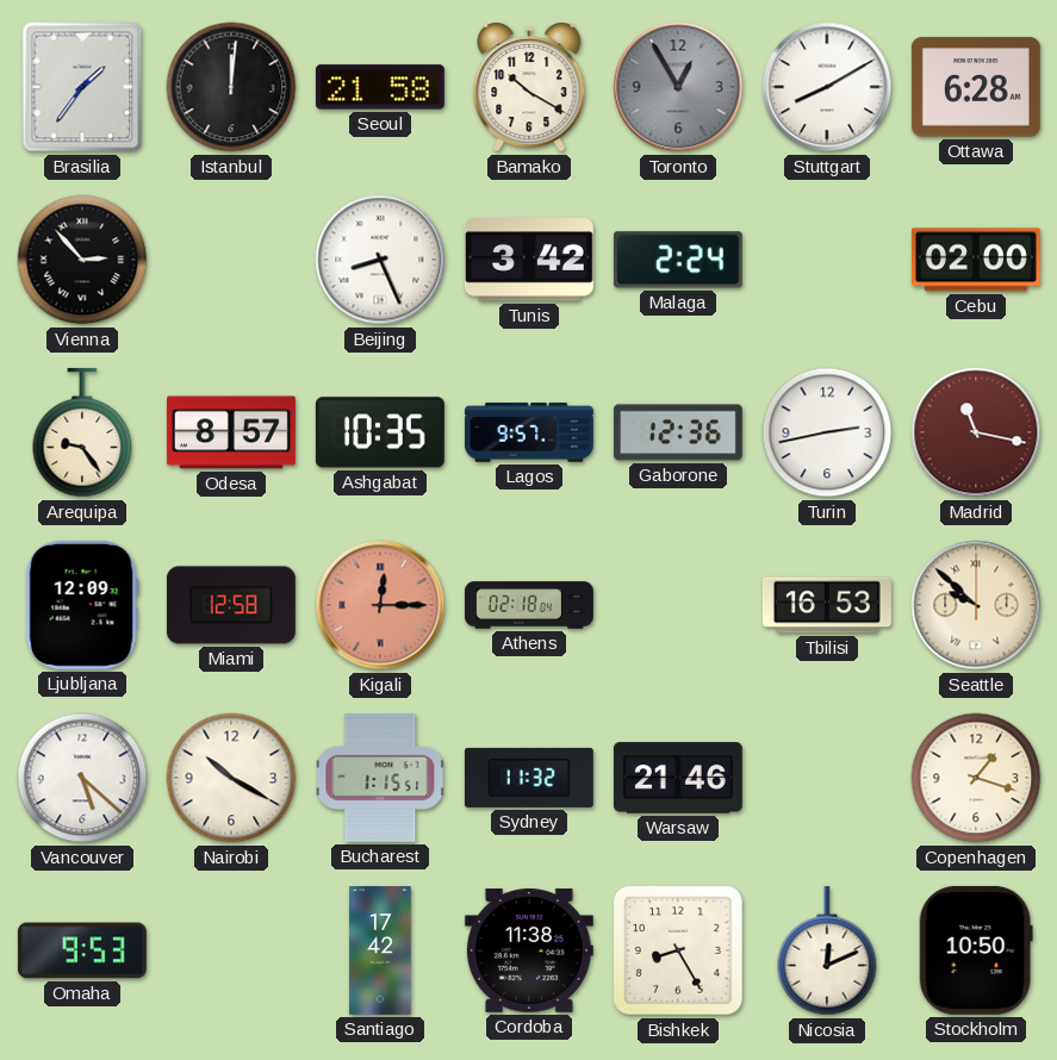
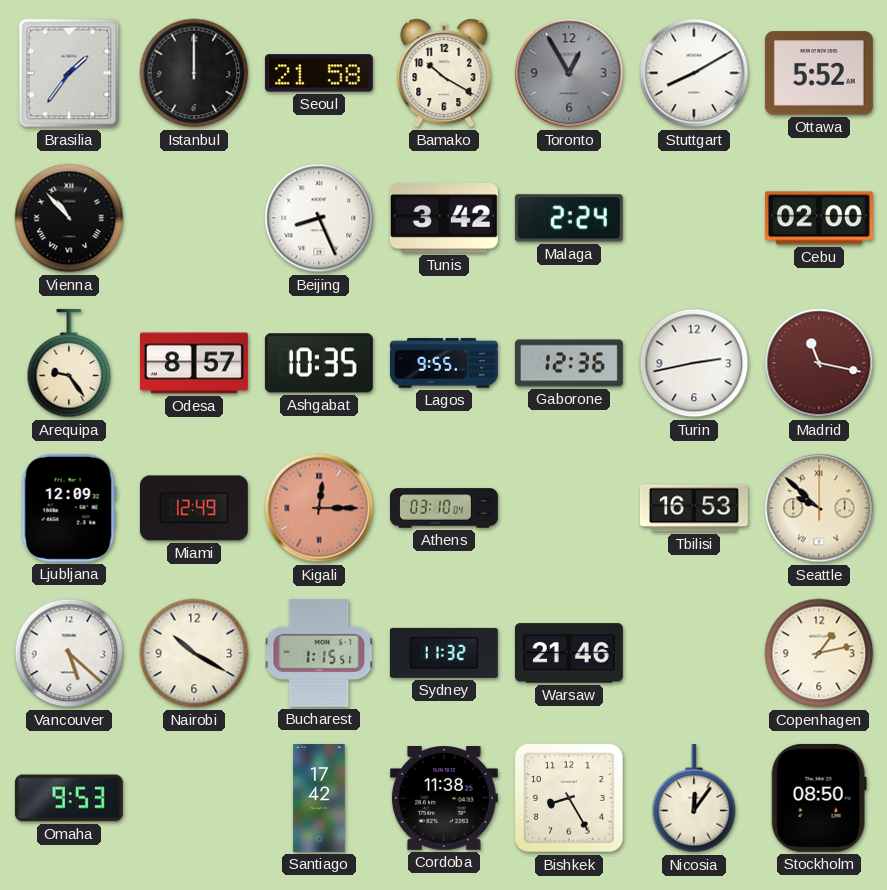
Istanbul: 12:01 -> 12:00 (194, 73)
Ottawa: 6:28 -> 5:52 (819, 73)
Vienna: 2:53 -> 10:53 (69, 218)
Lagos: 9:57 -> 9:55 (444, 363)
Miami: 12:58 -> 12:49 (194, 508)
Athens: 02:18 -> 03:10 (444, 508)
Copenhagen: 1:18 -> 1:13 (819, 653)
Nicosia: 12:11 -> 12:06 (694, 798)
Stockholm: 10:50 -> 08:50 (819, 798)
